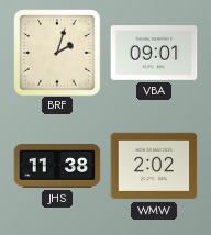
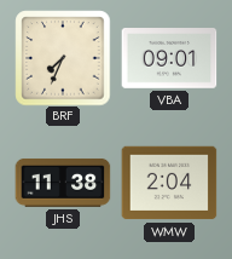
BRF: 2:03 -> 7:34 (63, 58)
WMW: 2:02 -> 2:04 (169, 183)
